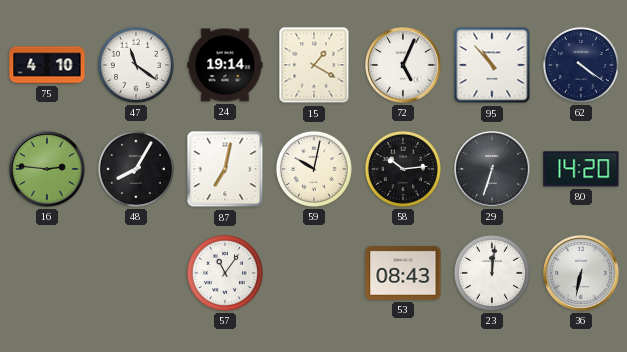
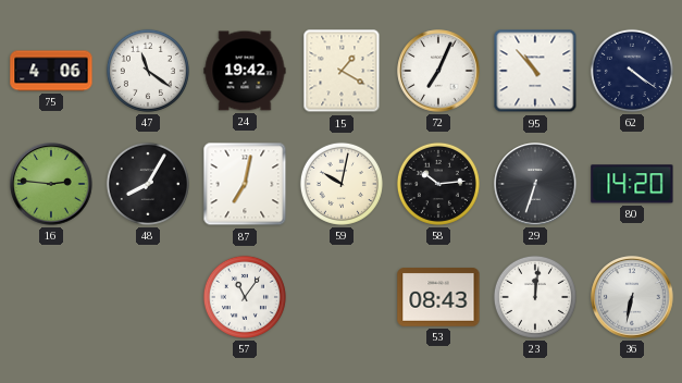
75: 4:10 -> 4:06 (51, 71)
24: 19:14 -> 19:42 (245, 71)
72: 5:04 -> 7:04 (438, 71)
